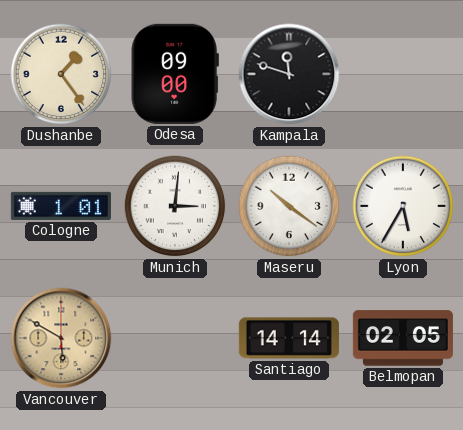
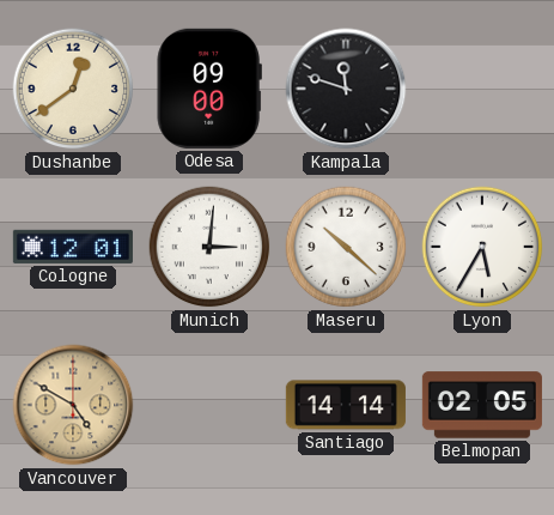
Dushanbe: 1:24 -> 12:39 (73, 89)
Cologne: 1:01 -> 12:01 (73, 247)
Maseru: 10:21 -> 10:22 (346, 247)
Vancouver: 5:50 -> 4:50 (73, 405)
